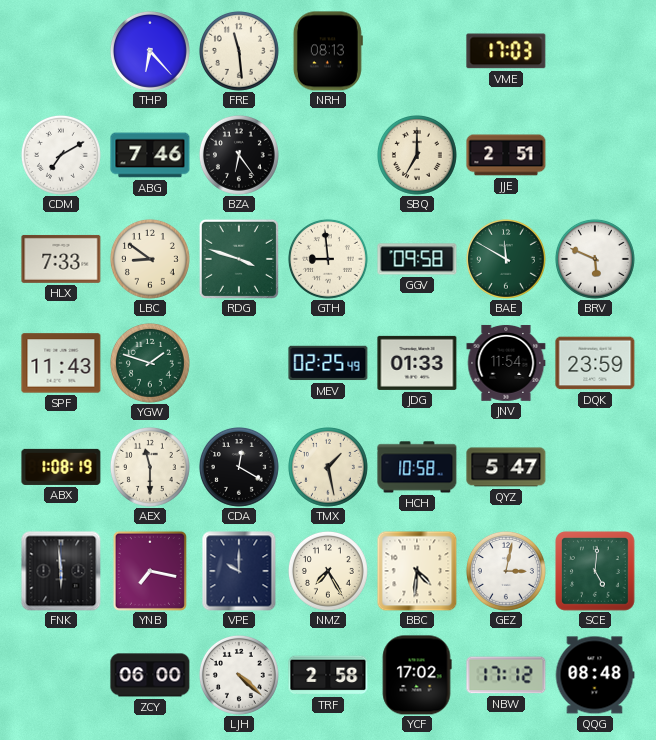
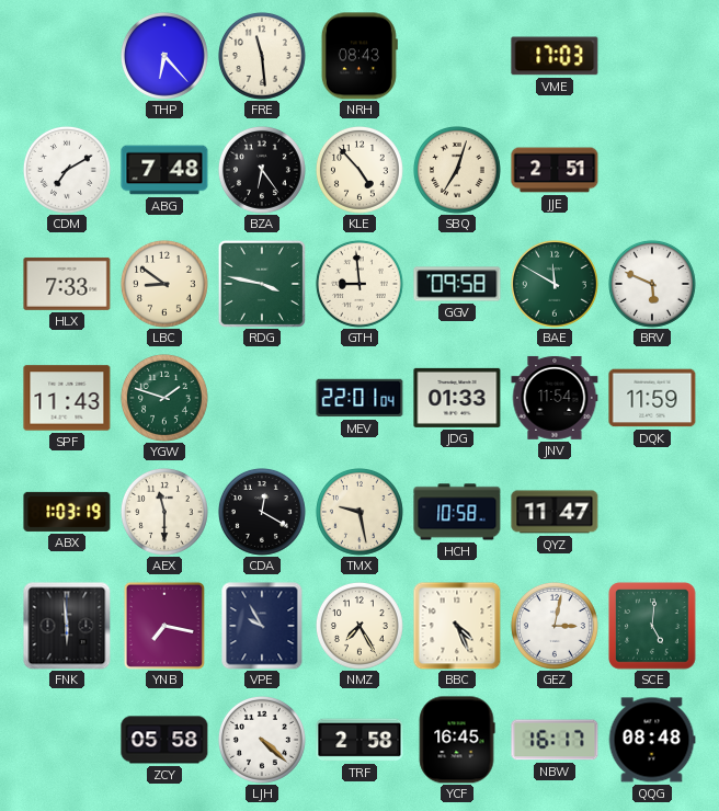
NRH: 08:13 -> 08:43 (359, 56)
ABG: 7:46 -> 7:48 (164, 170)
KLE: none -> 4:53 (359, 170)
SBQ: 7:00 -> 7:03 (457, 170)
RDG: 3:48 -> 3:47 (262, 284)
MEV: 02:25 -> 22:01 (359, 398)
DQK: 23:59 -> 11:59 (652, 398)
ABX: 1:08 -> 1:03 (67, 512)
TMX: 1:28 -> 9:28 (359, 512)
QYZ: 5:47 -> 11:47 (555, 512)
VPE: 10:00 -> 9:55 (262, 626)
BBC: 4:31 -> 4:26 (457, 626)
ZCY: 06:00 -> 05:58 (164, 740)
YCF: 17:02 -> 16:45 (457, 740)
NBW: 17:12 -> 16:17 (555, 740)
